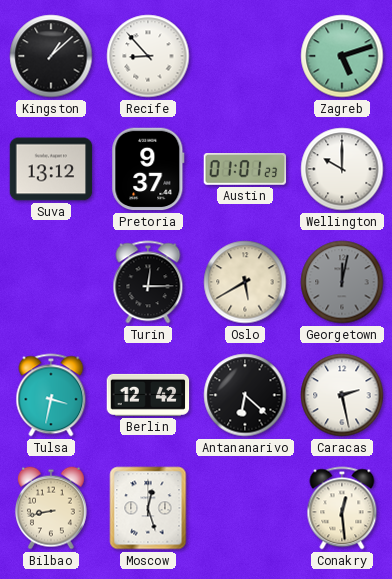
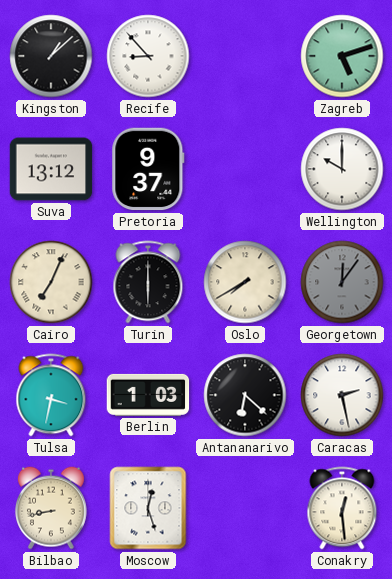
Austin: 01:01 -> none (245, 169)
Cairo: none -> 7:04 (51, 282)
Turin: 12:15 -> 6:00 (148, 282)
Oslo: 5:40 -> 7:40 (245, 282)
Georgetown: 12:02 -> 12:06 (342, 282)
Berlin: 12:42 -> 1:03 (148, 395)
